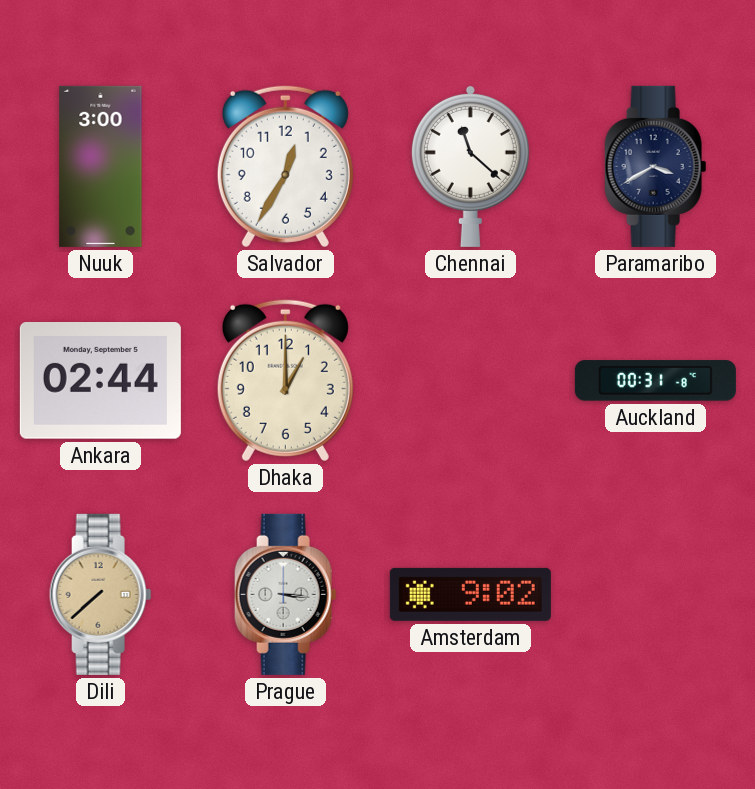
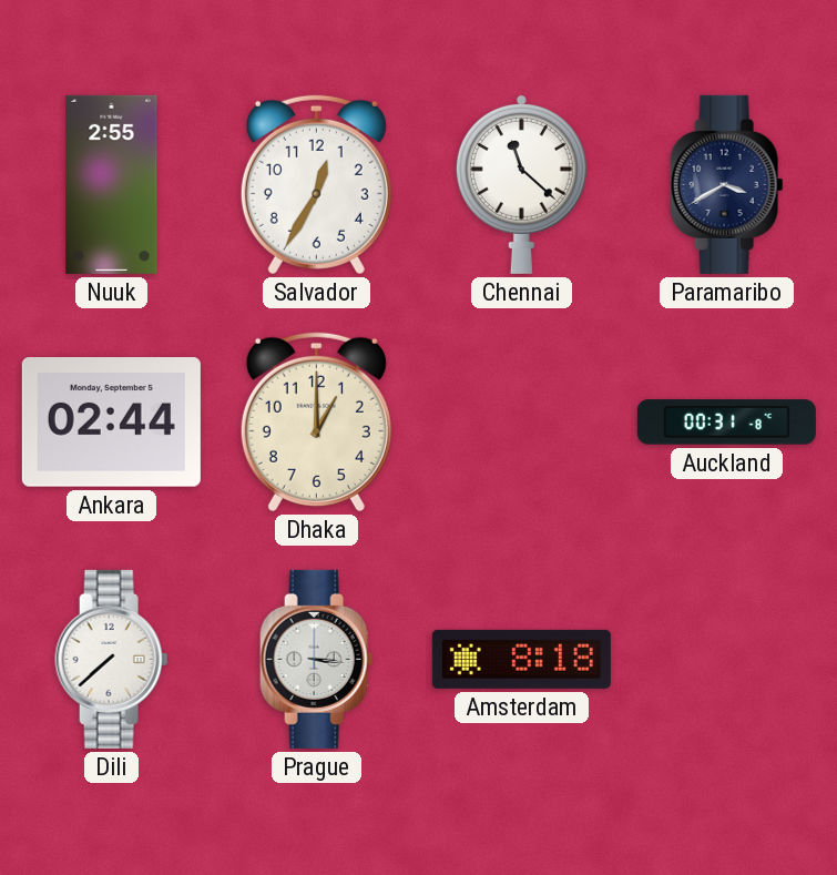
Nuuk: 3:00 -> 2:55 (112, 184)
Dili dial: champagne -> white (112, 659)
Amsterdam: 9:02 -> 8:18 (521, 659)
